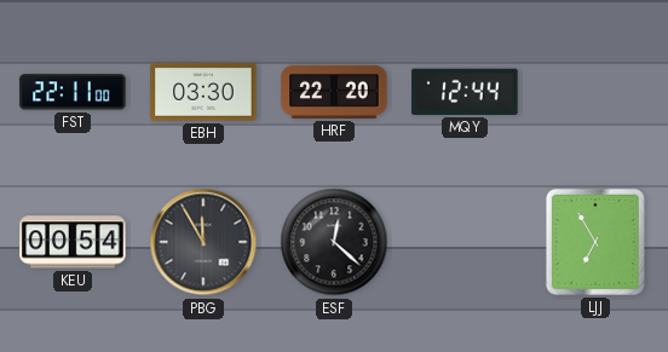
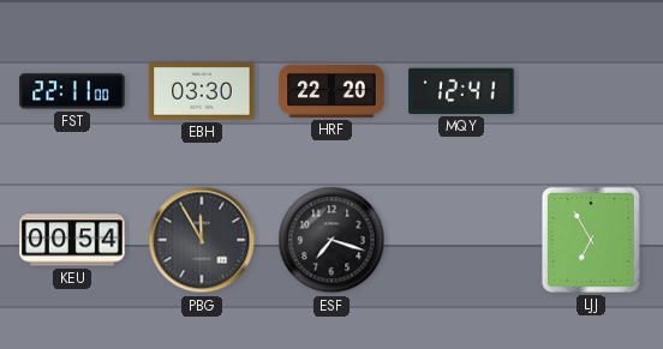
MQY: 12:44 -> 12:41 (461, 91)
ESF: 12:22 -> 7:18 (331, 240)
